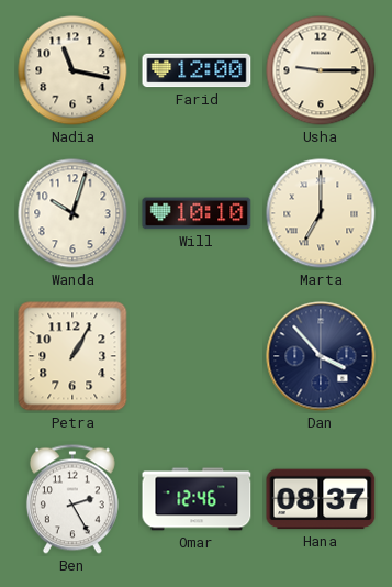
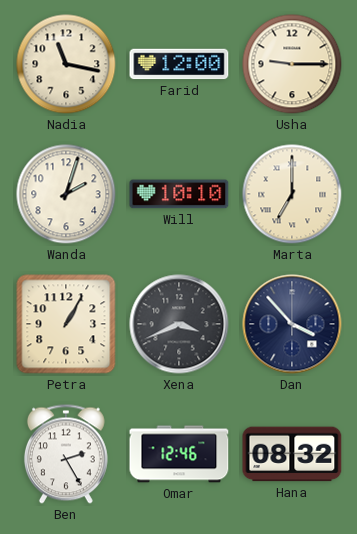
Wanda: 10:03 -> 2:03 (66, 194)
Xena: none -> 3:41 (179, 324)
Hana: 08:37 -> 08:32 (292, 454)
